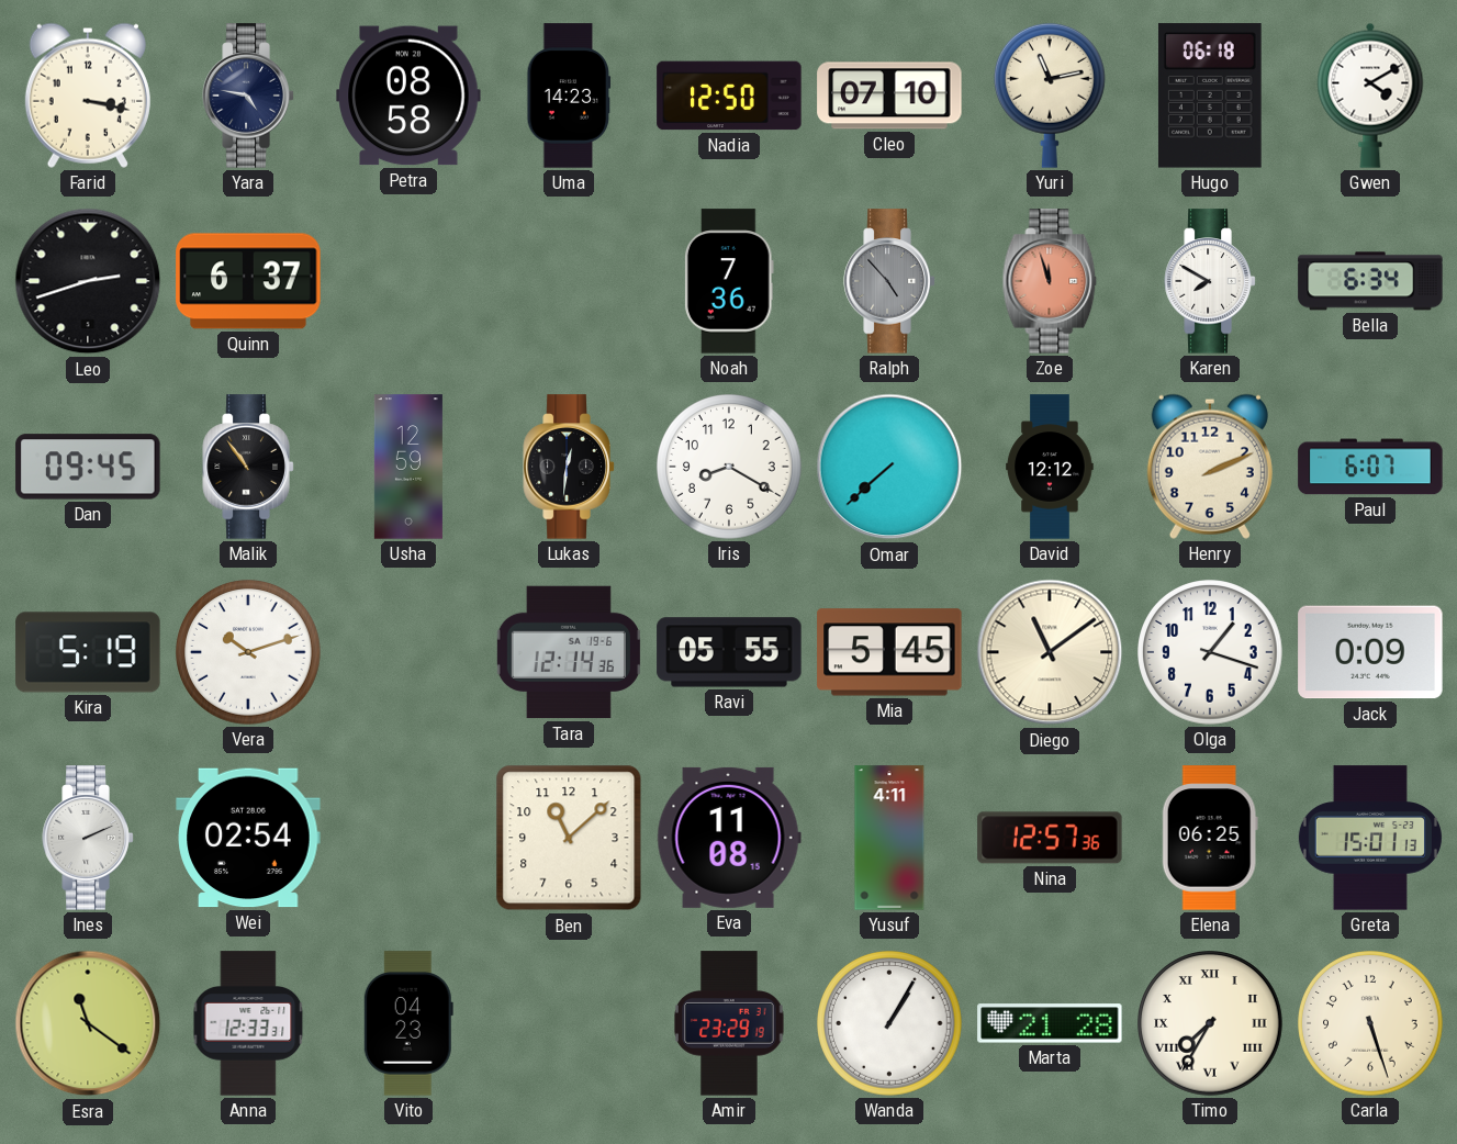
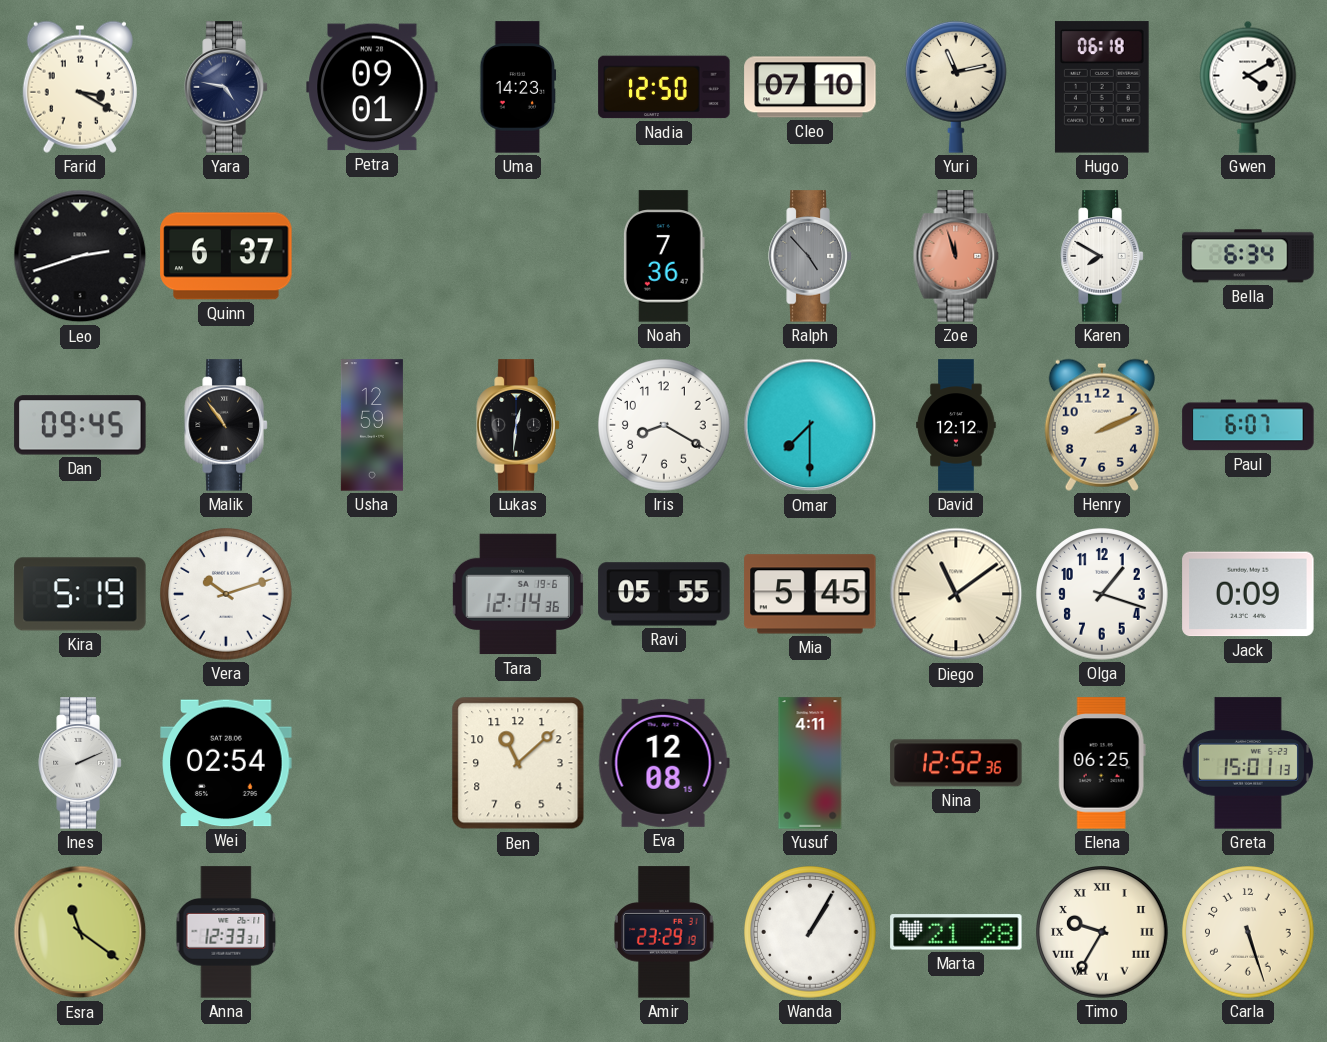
Farid: 3:17 -> 3:20 (80, 87)
Petra: 08:58 -> 09:01 (372, 87)
Omar: 7:38 -> 7:30 (810, 425)
Eva: 11:08 -> 12:08 (664, 763)
Nina: 12:57 -> 12:52 (956, 763)
Vito: 04:23 -> none (408, 1023)
Timo: 7:35 -> 9:35 (1103, 933)
